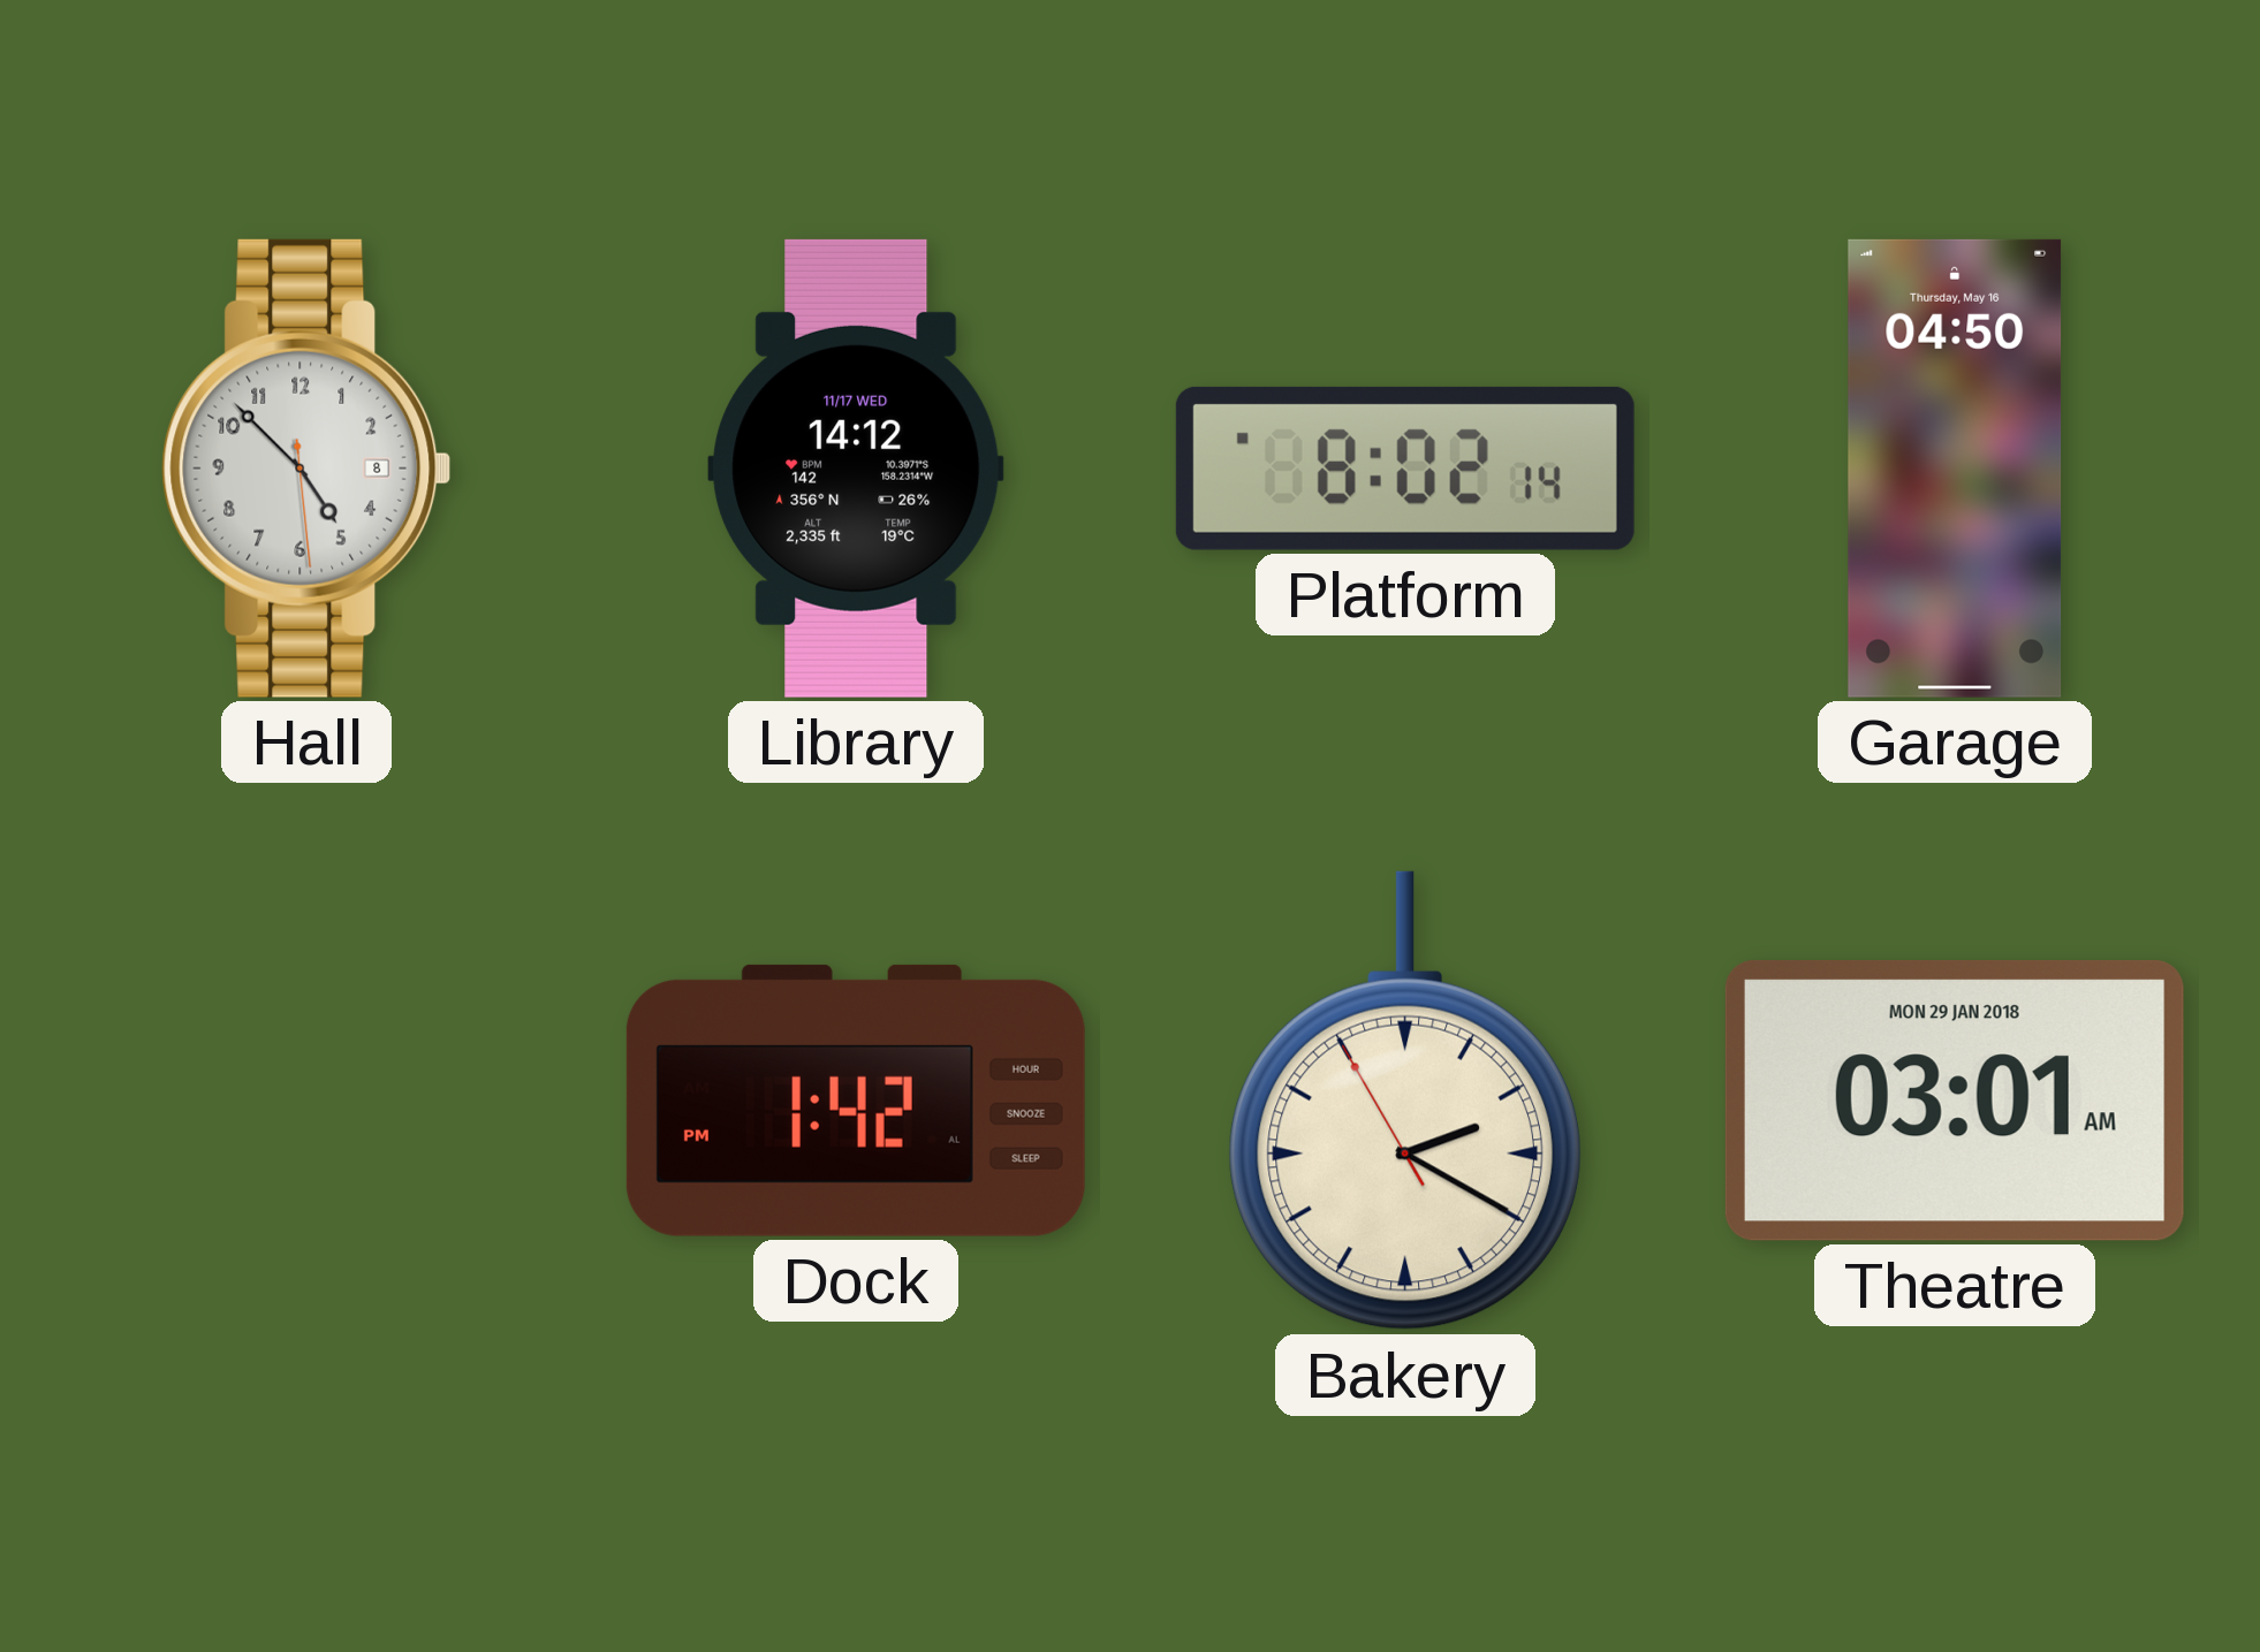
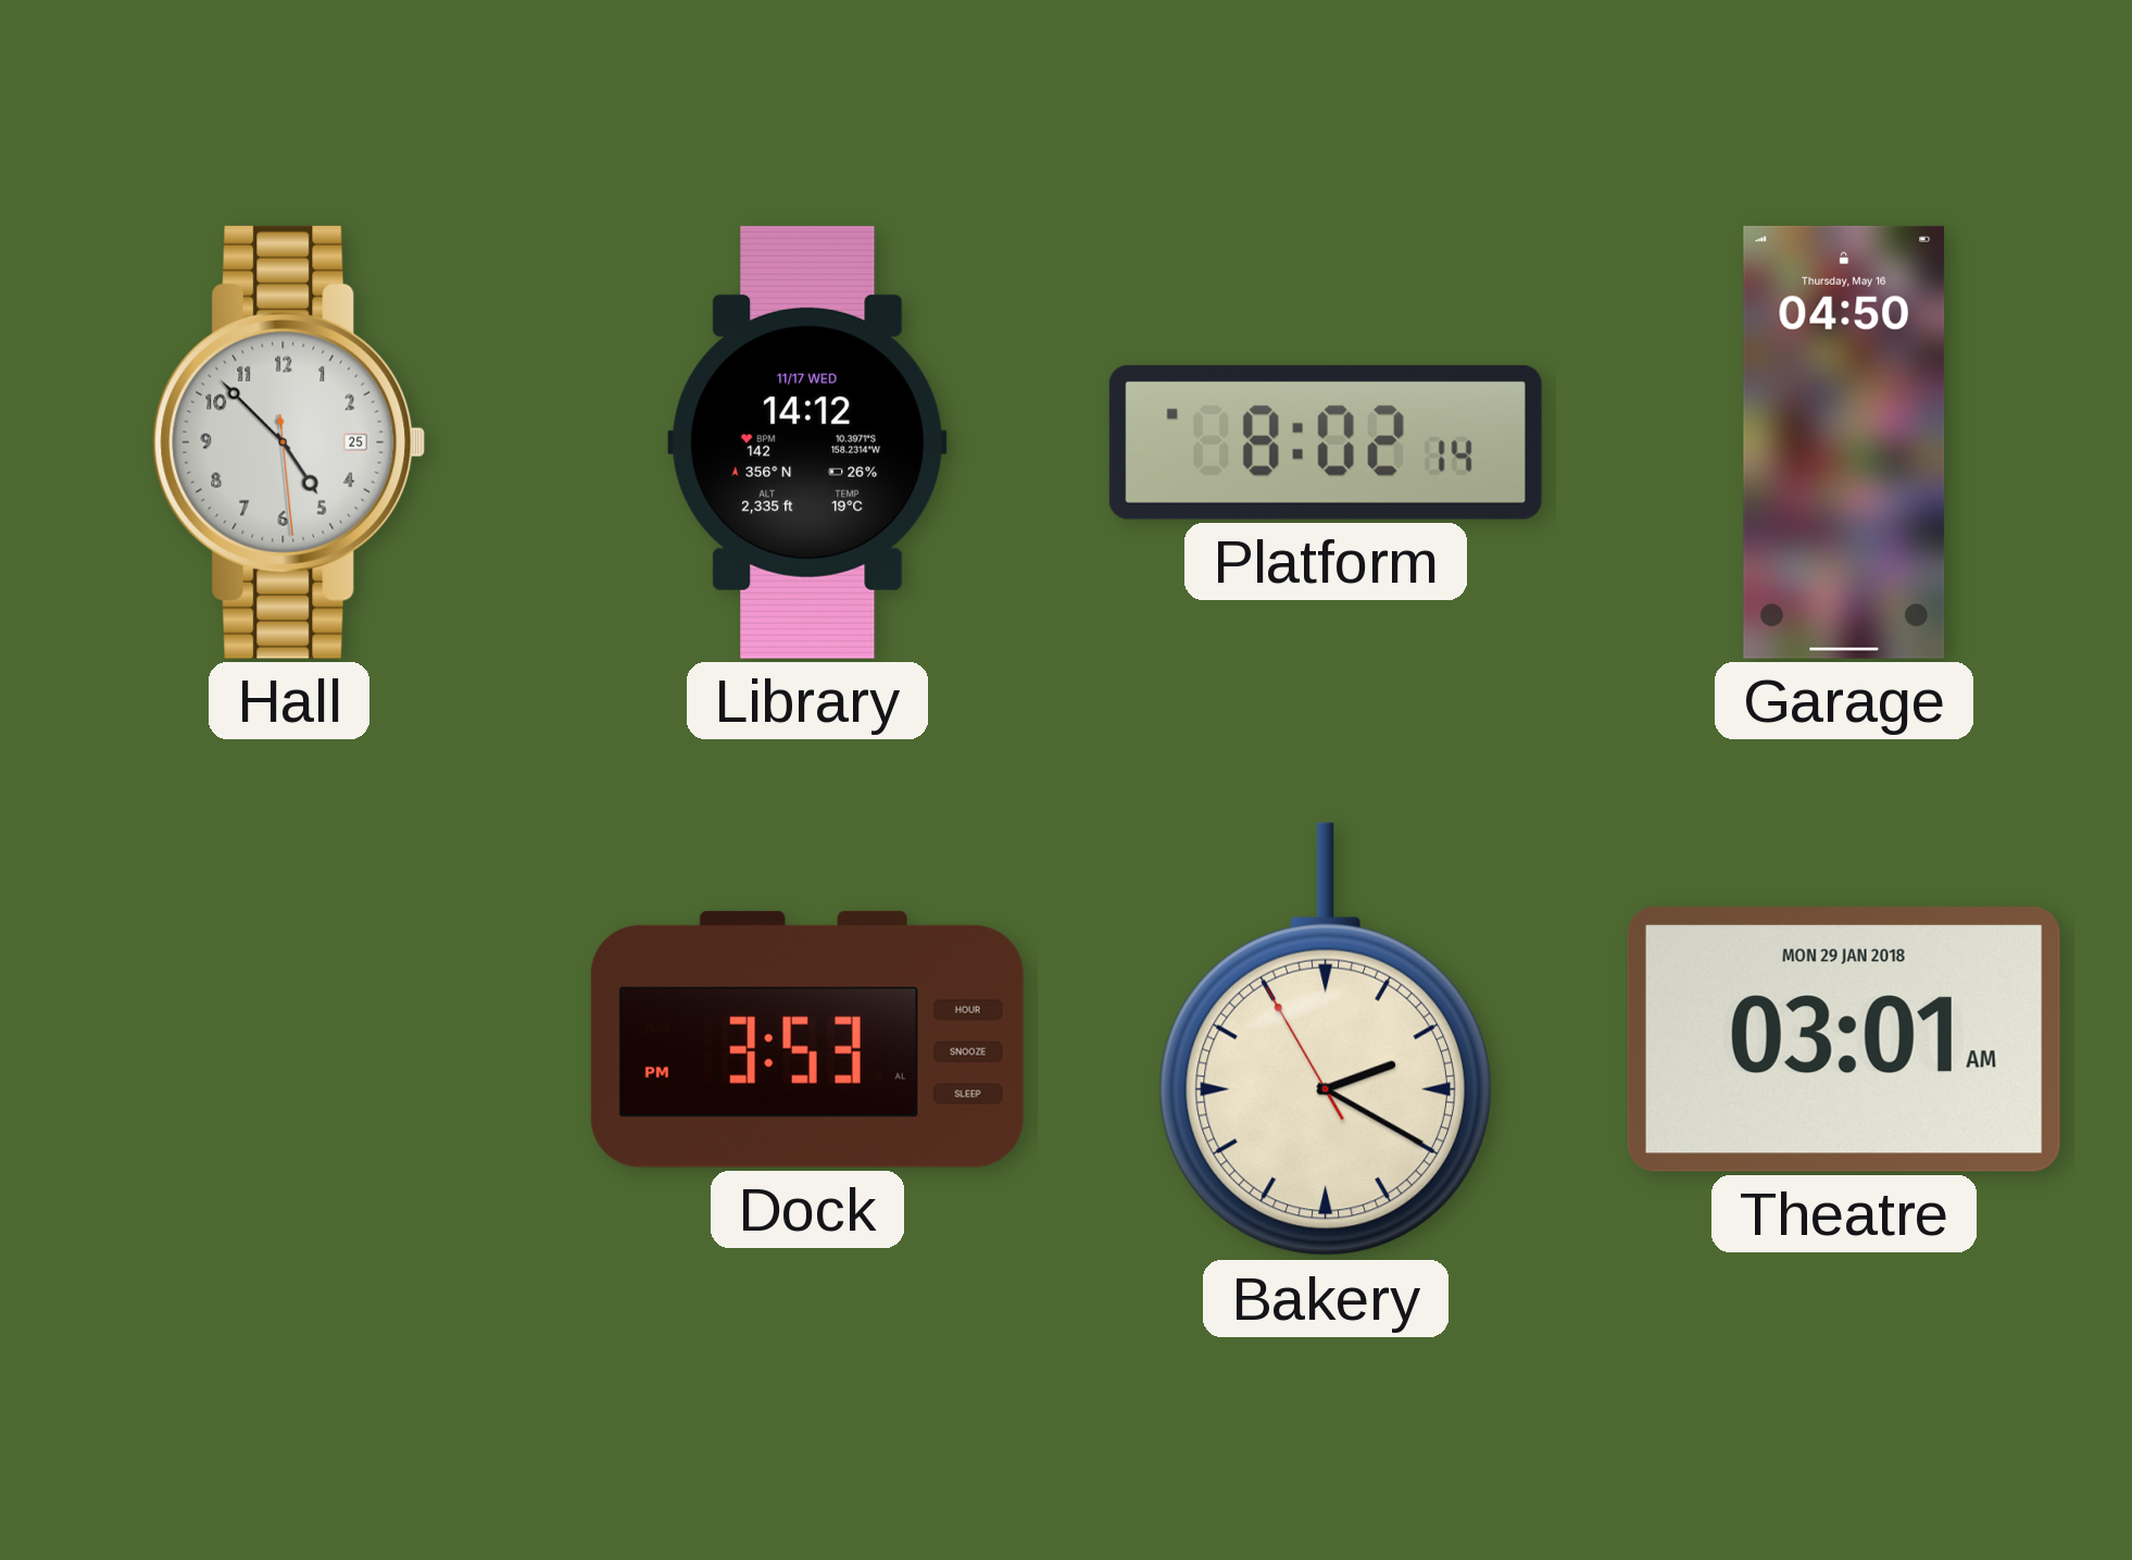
Hall date: 8 -> 25 (289, 442)
Dock: 1:42 -> 3:53 (807, 1039)
